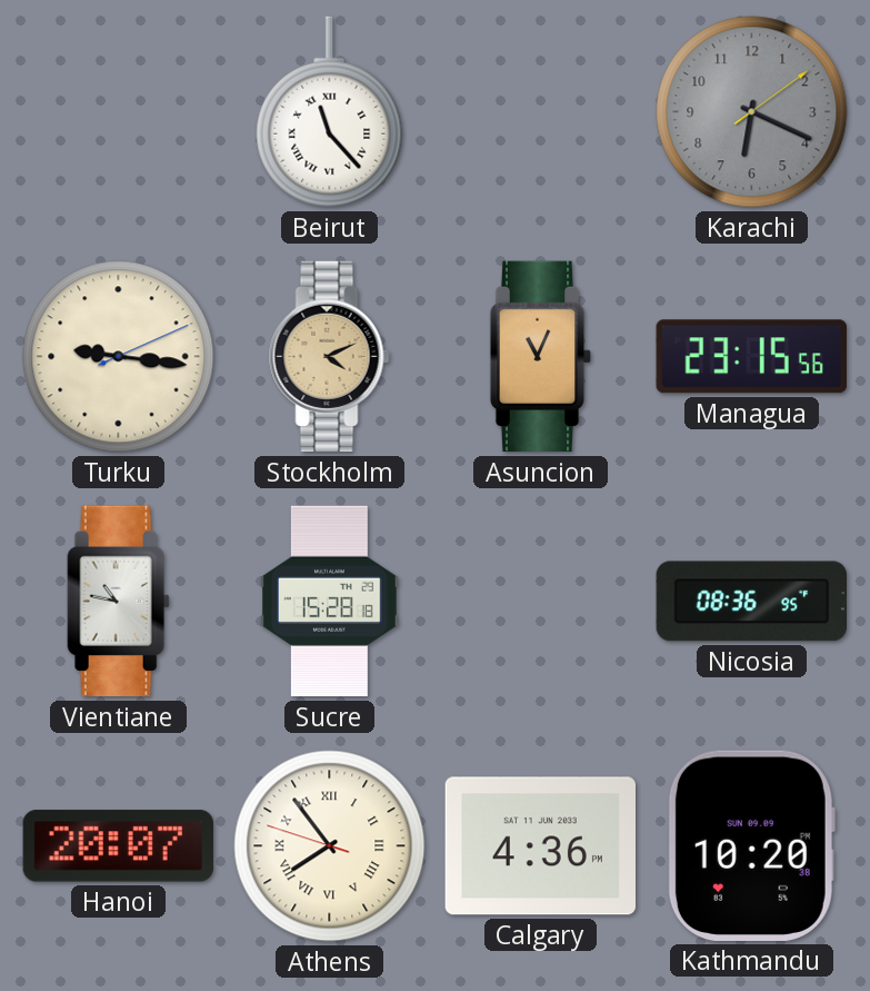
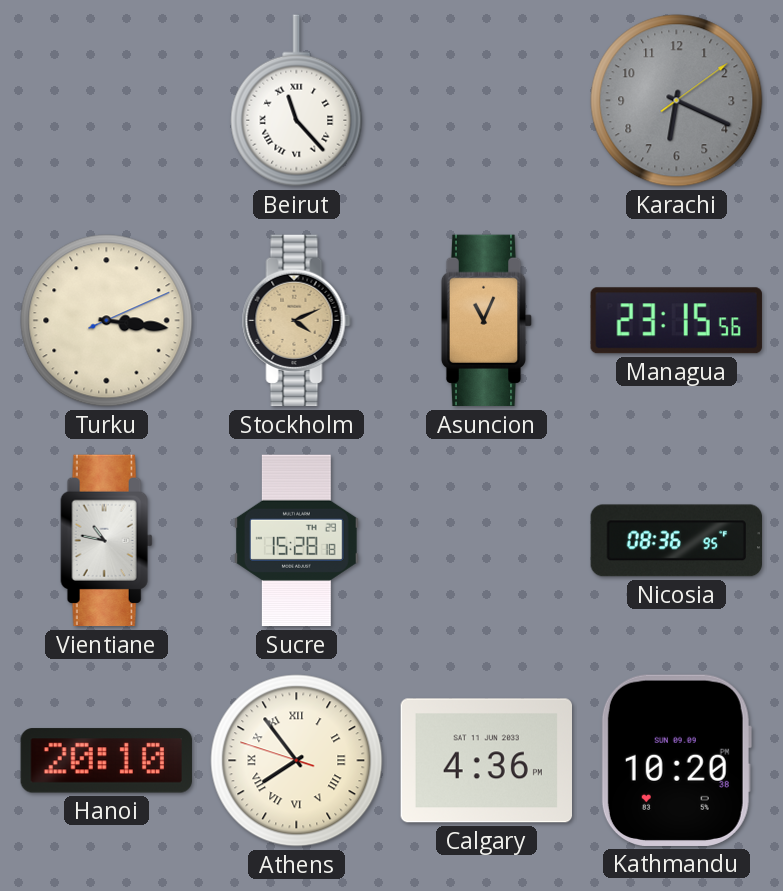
Turku: 9:16 -> 3:16 (107, 321)
Hanoi: 20:07 -> 20:10 (106, 761)
